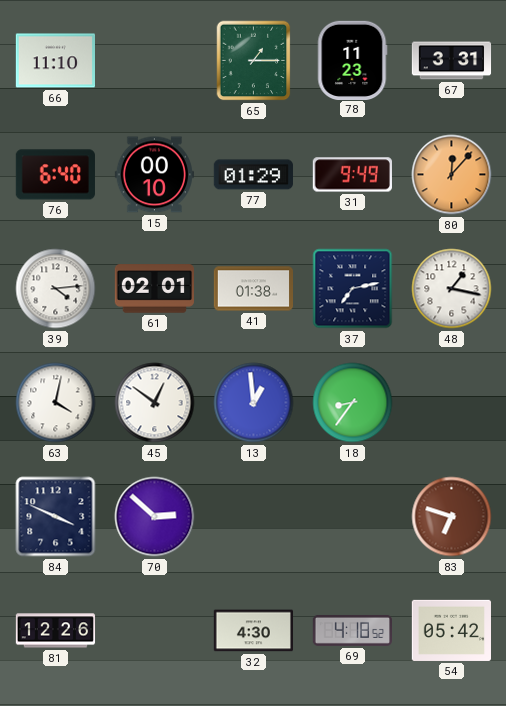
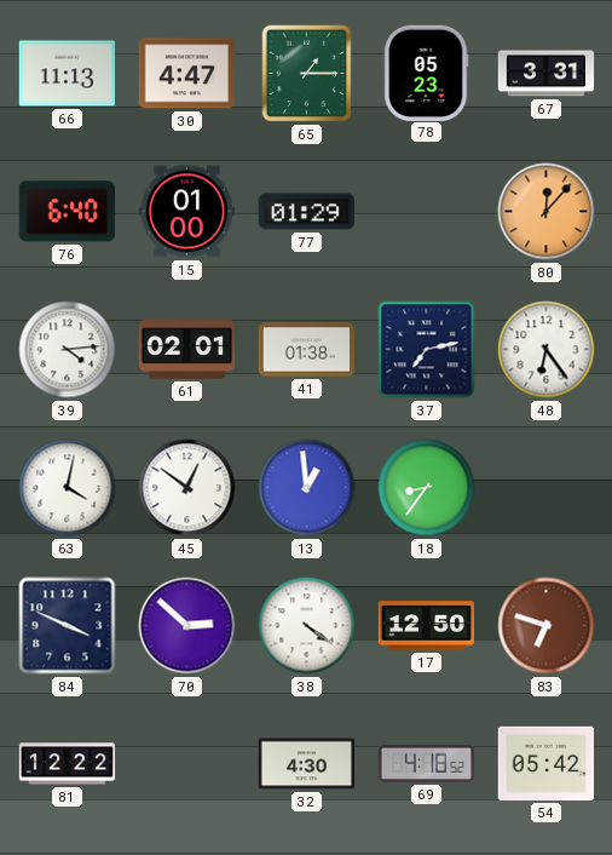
66: 11:10 -> 11:13 (67, 74)
30: none -> 4:47 (186, 74)
78: 11:23 -> 05:23 (427, 73)
15: 00:10 -> 01:00 (186, 212)
31: 9:49 -> none (352, 175)
48: 1:17 -> 6:24 (547, 350)
38: none -> 4:21 (307, 626)
17: none -> 12:50 (426, 626)
81: 12:26 -> 12:22 (68, 764)
